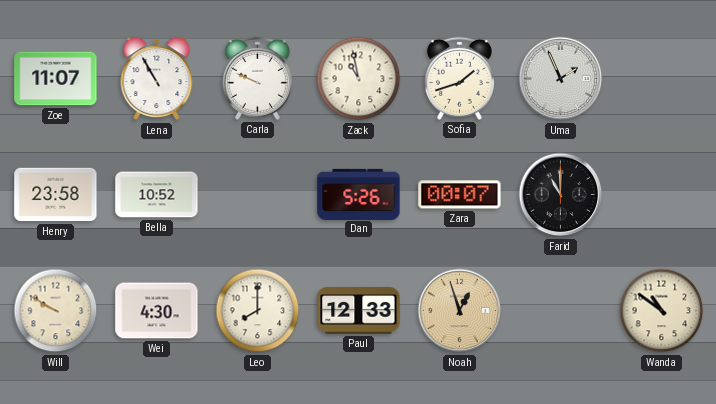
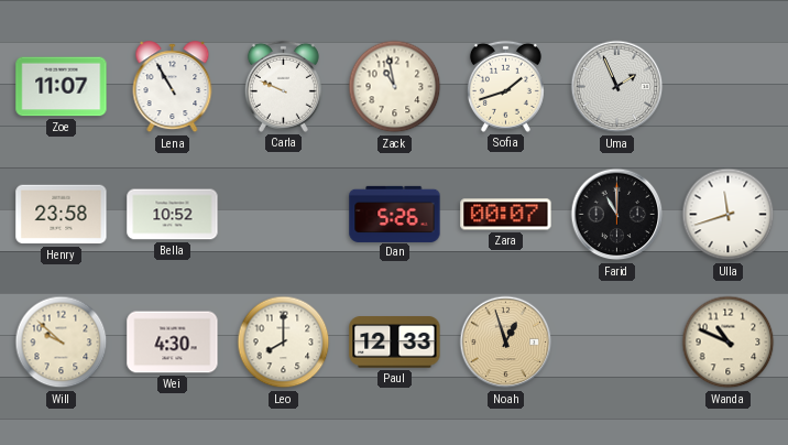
Ulla: none -> 11:42 (729, 215)
Will: 9:50 -> 9:52 (62, 343)
Wanda: 10:51 -> 10:49 (729, 343)
